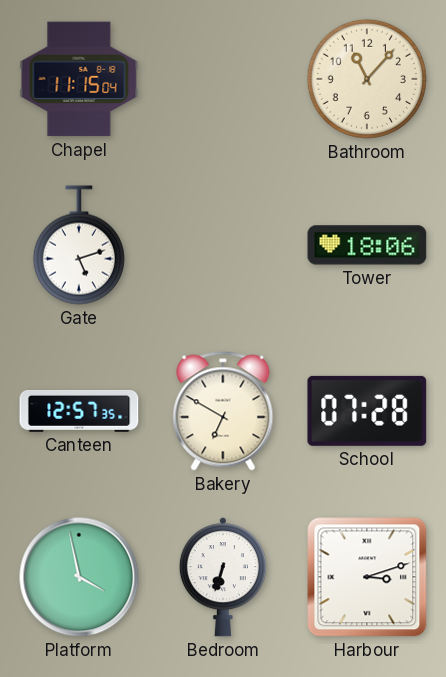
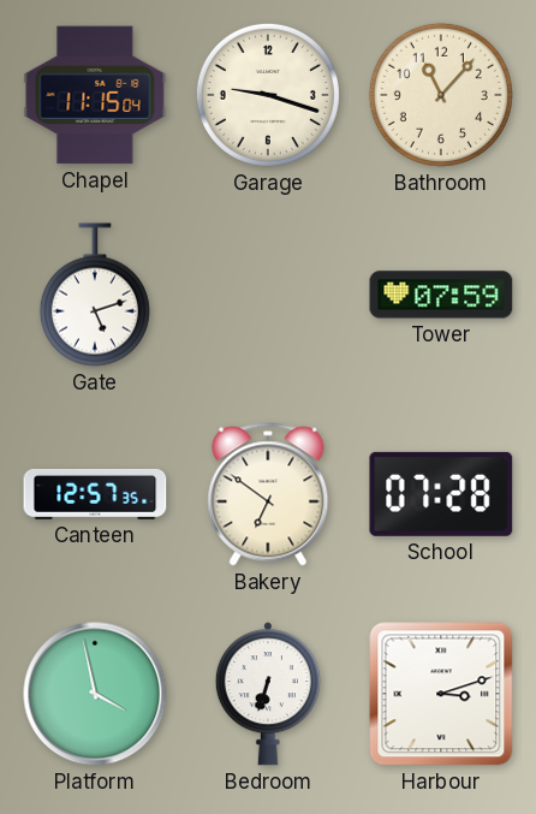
Garage: none -> 9:18 (268, 95)
Tower: 18:06 -> 07:59 (441, 295)
Bakery: 6:50 -> 6:51 (268, 494)
